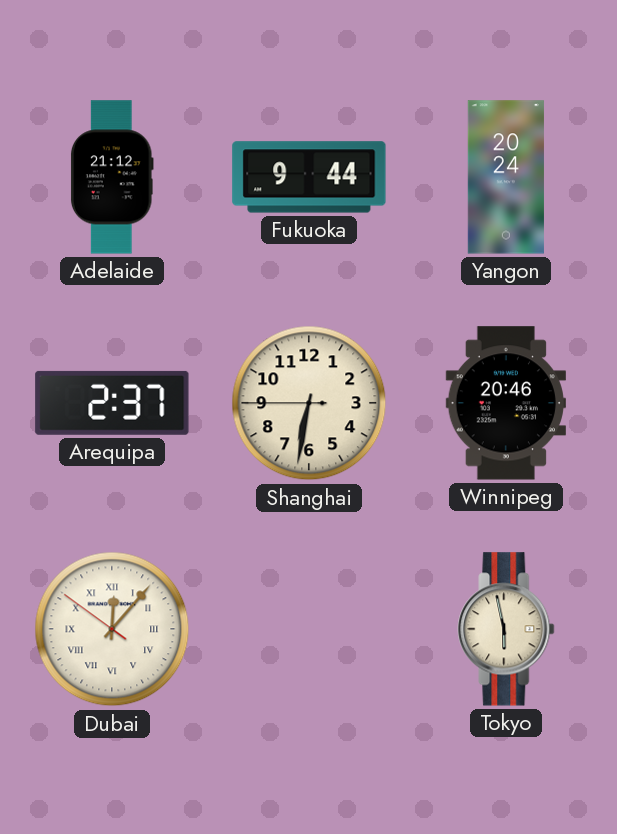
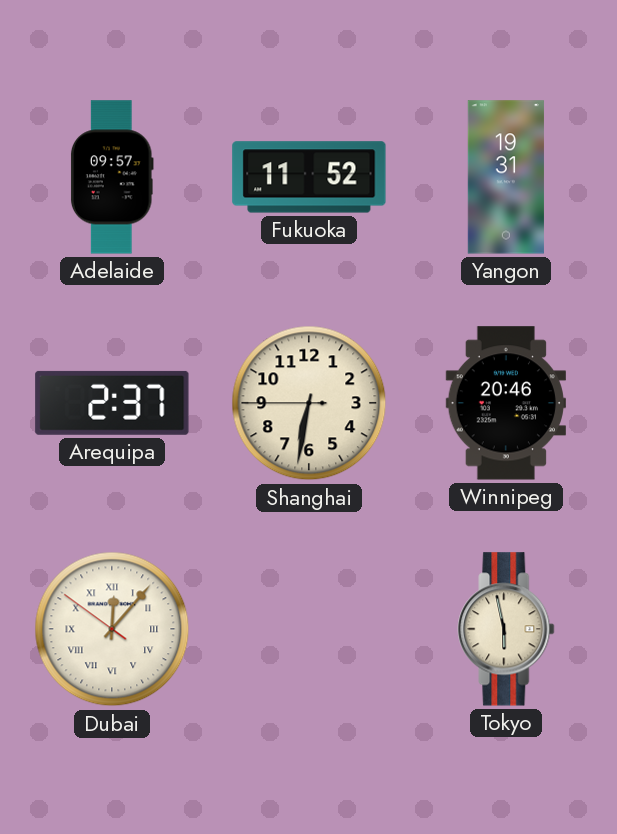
Adelaide: 21:12 -> 09:57 (112, 177)
Fukuoka: 9:44 -> 11:52 (309, 177)
Yangon: 20:24 -> 19:31 (506, 177)
